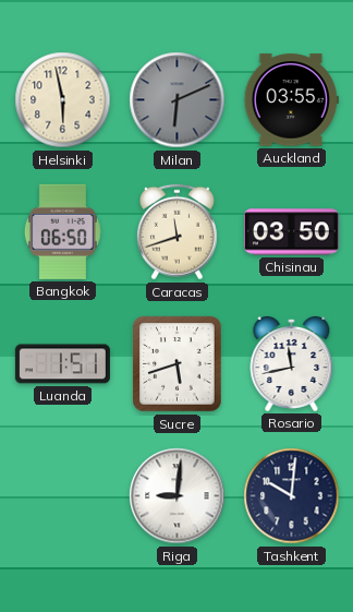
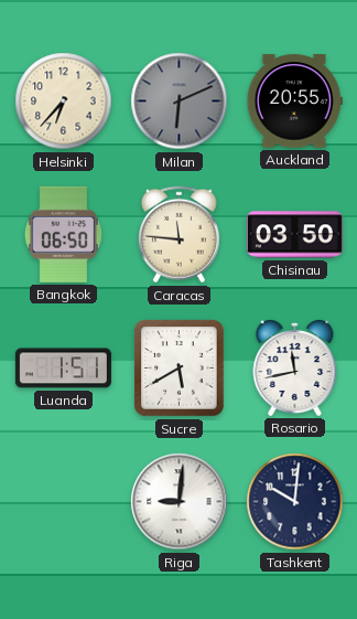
Helsinki: 5:58 -> 6:37 (64, 102)
Auckland: 03:55 -> 20:55 (294, 102)
Caracas: 11:42 -> 11:46 (178, 235)
Sucre: 5:42 -> 5:40 (180, 369)
